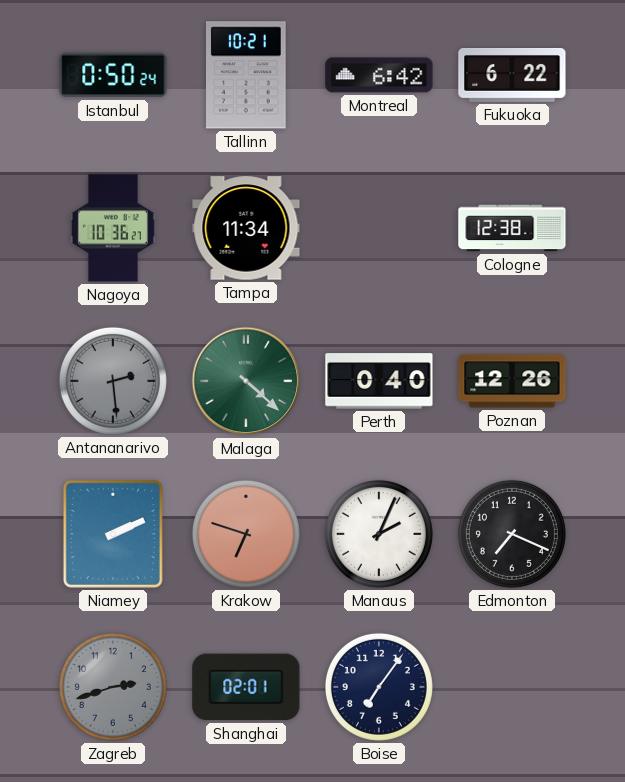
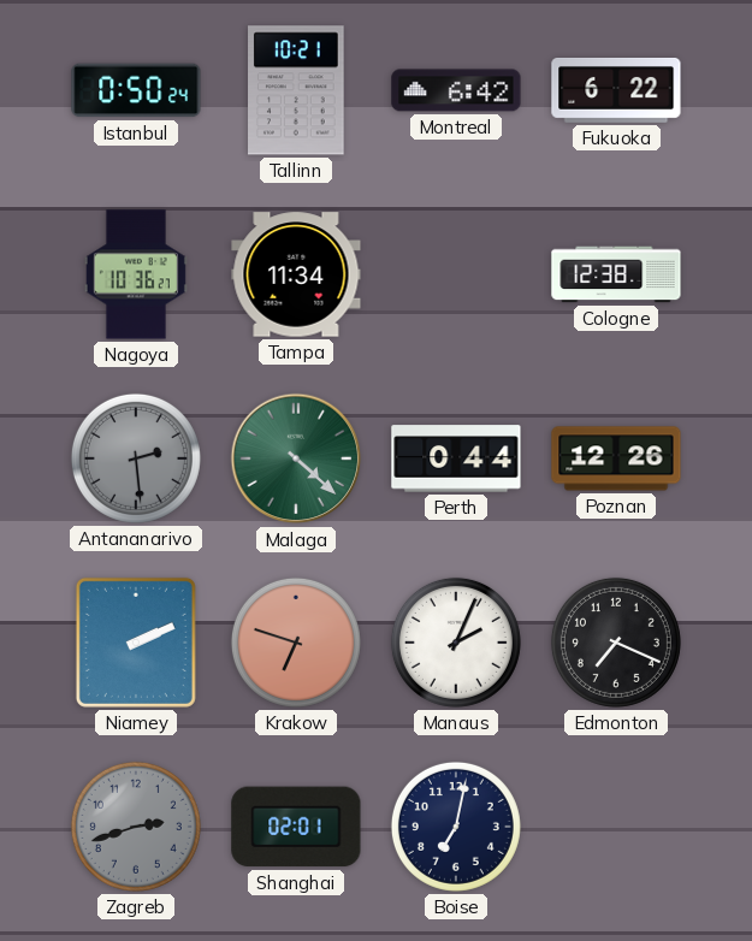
Perth: 0:40 -> 0:44 (456, 458)
Boise: 7:06 -> 7:02 (456, 827)
